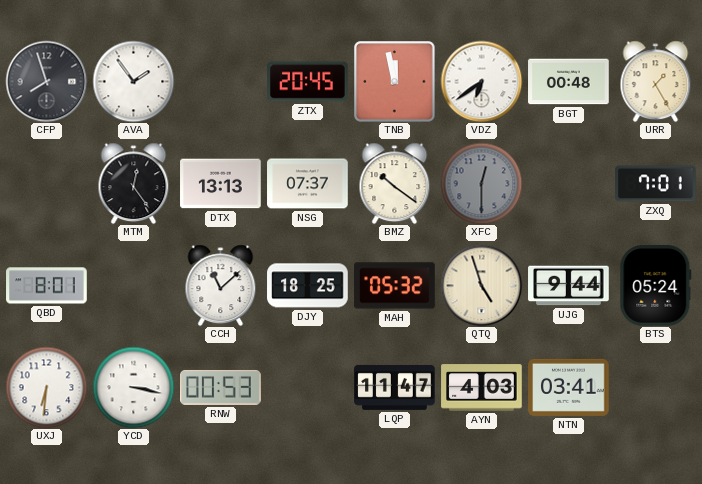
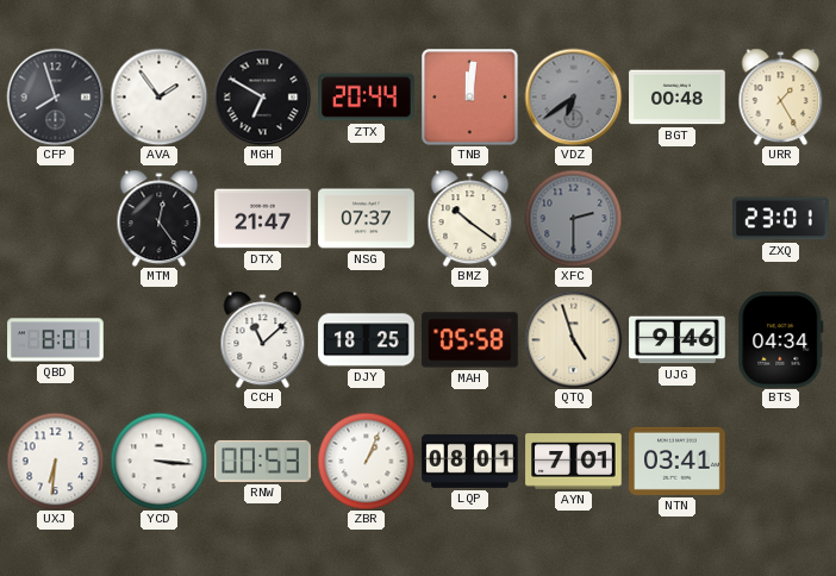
MGH: none -> 6:50 (262, 96)
ZTX: 20:45 -> 20:44 (367, 98)
TNB: 11:58 -> 12:01 (469, 96)
VDZ dial: white -> grey (573, 96)
DTX: 13:13 -> 21:47 (263, 219)
XFC: 12:30 -> 2:30 (573, 218)
ZXQ: 7:01 -> 23:01 (781, 219)
MAH: 05:32 -> 05:58 (470, 340)
UJG: 9:44 -> 9:46 (678, 340)
BTS: 05:24 -> 04:34 (781, 340)
YCD: 3:17 -> 3:16 (158, 461)
ZBR: none -> 1:04 (366, 461)
LQP: 11:47 -> 08:01 (470, 461)
AYN: 4:03 -> 7:01 (574, 462)
